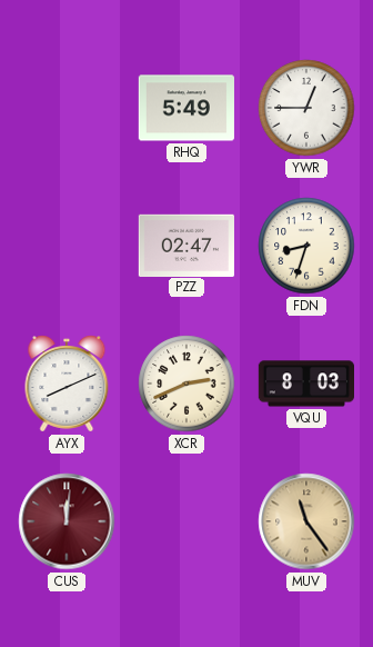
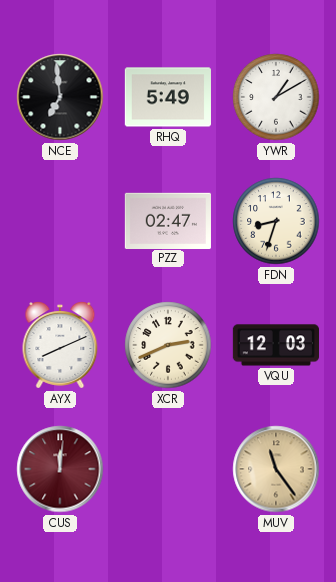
NCE: none -> 6:59 (60, 97)
YWR: 12:45 -> 1:10 (276, 97)
VQU: 8:03 -> 12:03 (275, 345)
